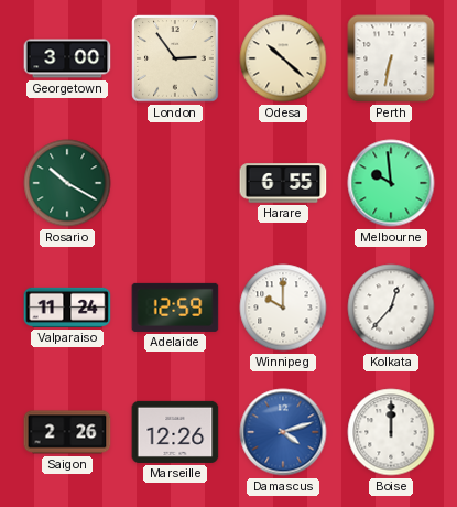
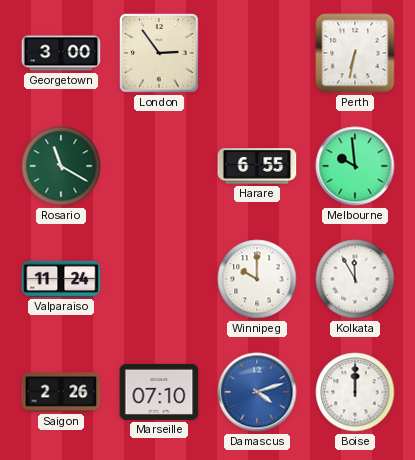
Odesa: 10:22 -> none (283, 58)
Rosario: 10:20 -> 11:20 (61, 166)
Adelaide: 12:59 -> none (175, 308)
Kolkata: 12:37 -> 11:55 (355, 279)
Marseille: 12:26 -> 07:10 (159, 392)
